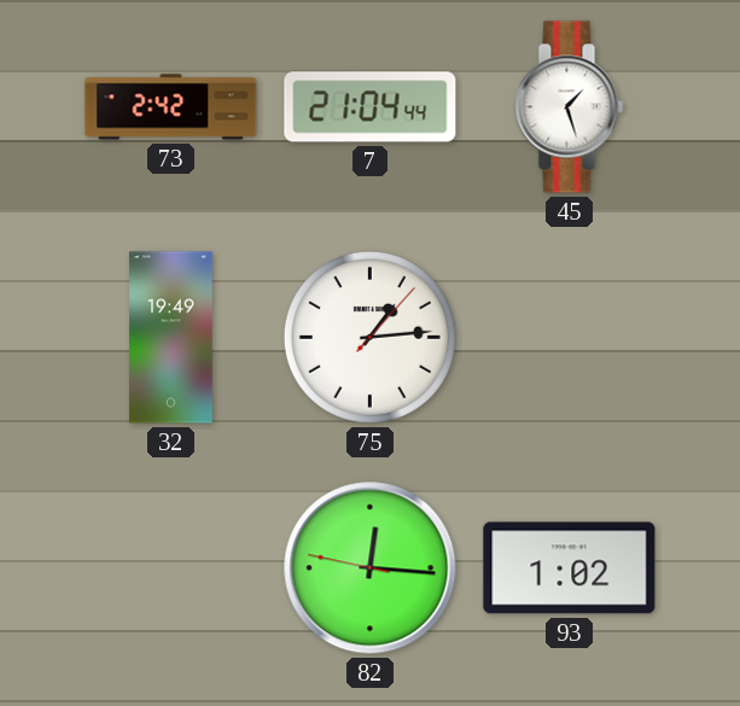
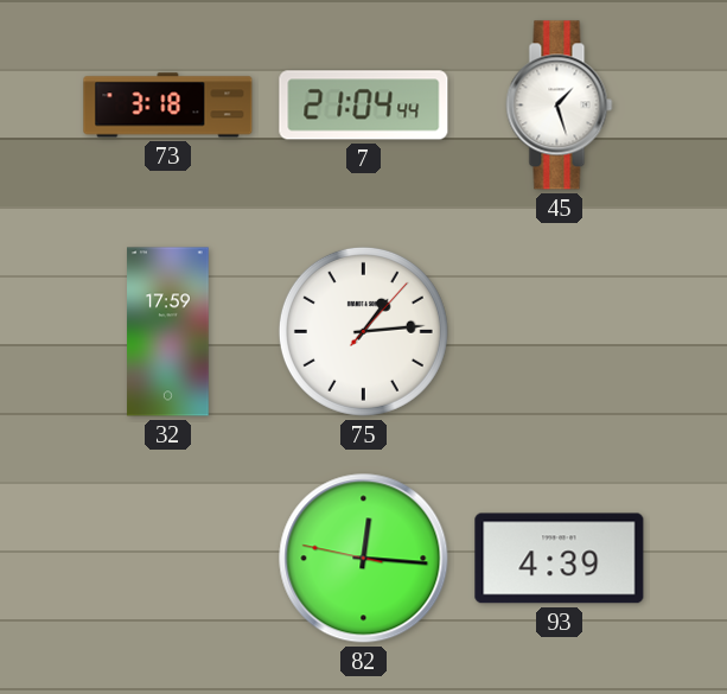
73: 2:42 -> 3:18 (168, 106)
32: 19:49 -> 17:59 (168, 332)
93: 1:02 -> 4:39 (560, 559)
